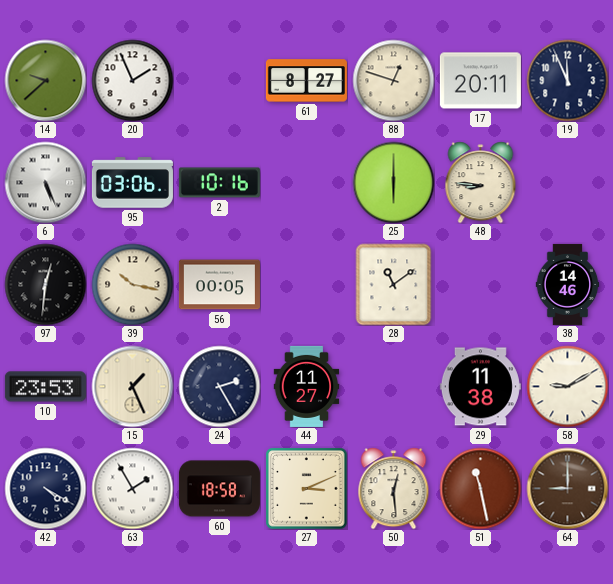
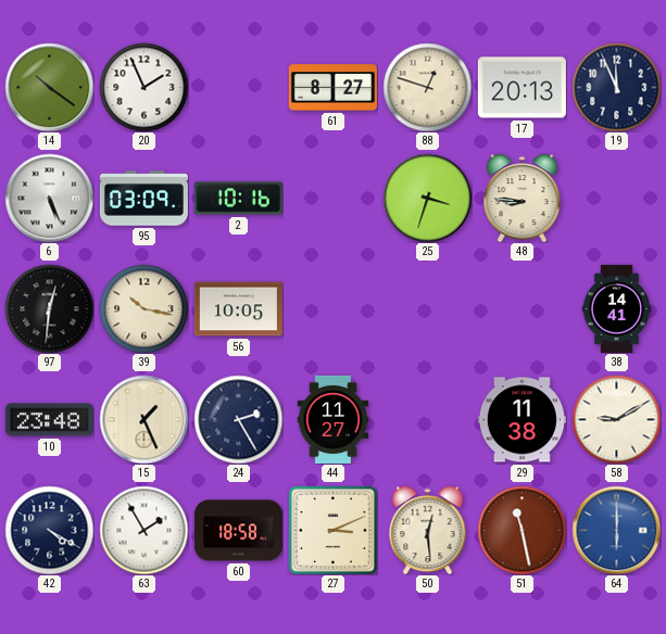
14: 9:38 -> 10:21 (49, 87)
17: 20:11 -> 20:13 (522, 88)
95: 03:06 -> 03:09 (143, 199)
25: 6:00 -> 3:33 (427, 198)
56: 00:05 -> 10:05 (238, 309)
28: 11:09 -> none (394, 284)
38: 14:46 -> 14:41 (617, 308)
10: 23:53 -> 23:48 (49, 420)
64: 9:00 -> 6:00 (616, 530)
64 dial: brown -> blue (616, 530)
